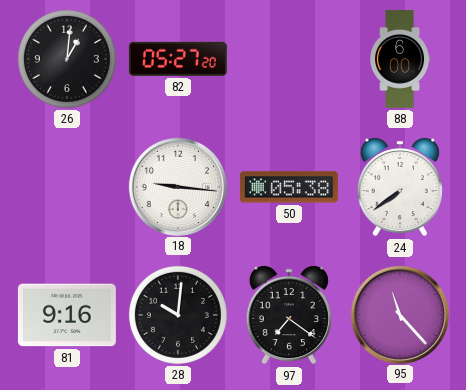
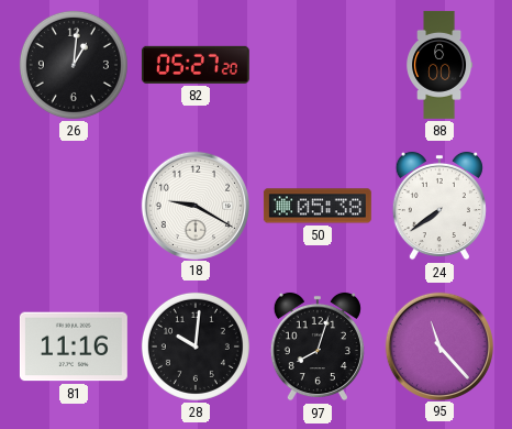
18: 9:16 -> 9:20 (194, 205)
81: 9:16 -> 11:16 (74, 346)
97: 7:21 -> 8:03 (318, 346)
